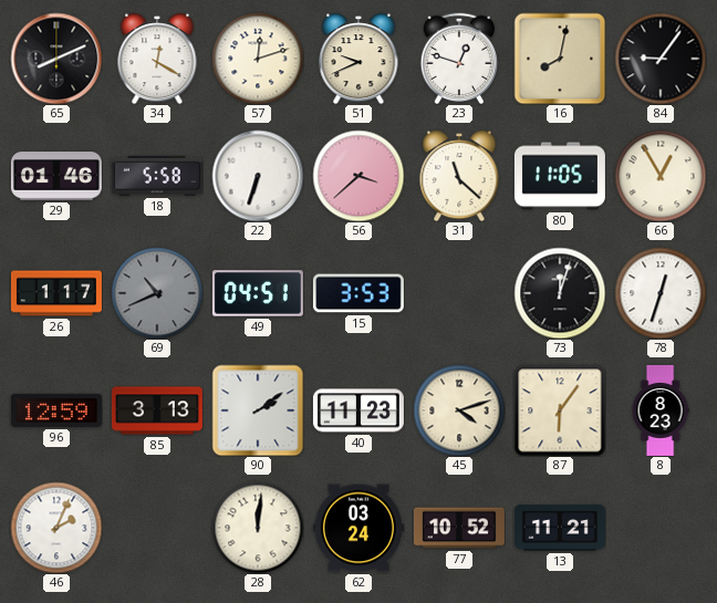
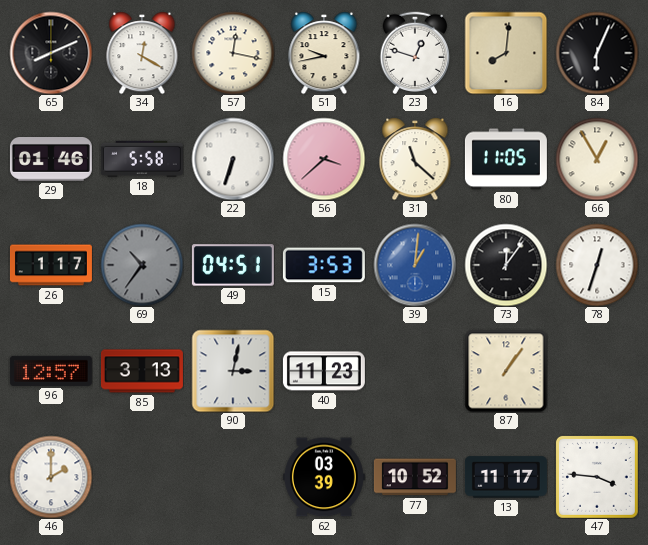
57: 12:12 -> 12:17 (233, 53)
51: 9:41 -> 9:43 (324, 53)
16: 8:02 -> 8:01 (506, 53)
84: 9:06 -> 6:04 (597, 53)
69: 10:41 -> 10:36 (142, 265)
39: none -> 1:01 (415, 265)
73: 12:03 -> 12:06 (506, 265)
96: 12:59 -> 12:57 (51, 371)
90: 2:09 -> 3:02 (233, 371)
45: 4:12 -> none (459, 410)
87: 6:06 -> 1:06 (506, 371)
8: 8:23 -> none (661, 410)
46: 2:04 -> 2:00 (51, 477)
28: 12:01 -> none (258, 528)
62: 03:24 -> 03:39 (324, 477)
13: 11:21 -> 11:17 (506, 477)
47: none -> 3:46 (597, 477)
